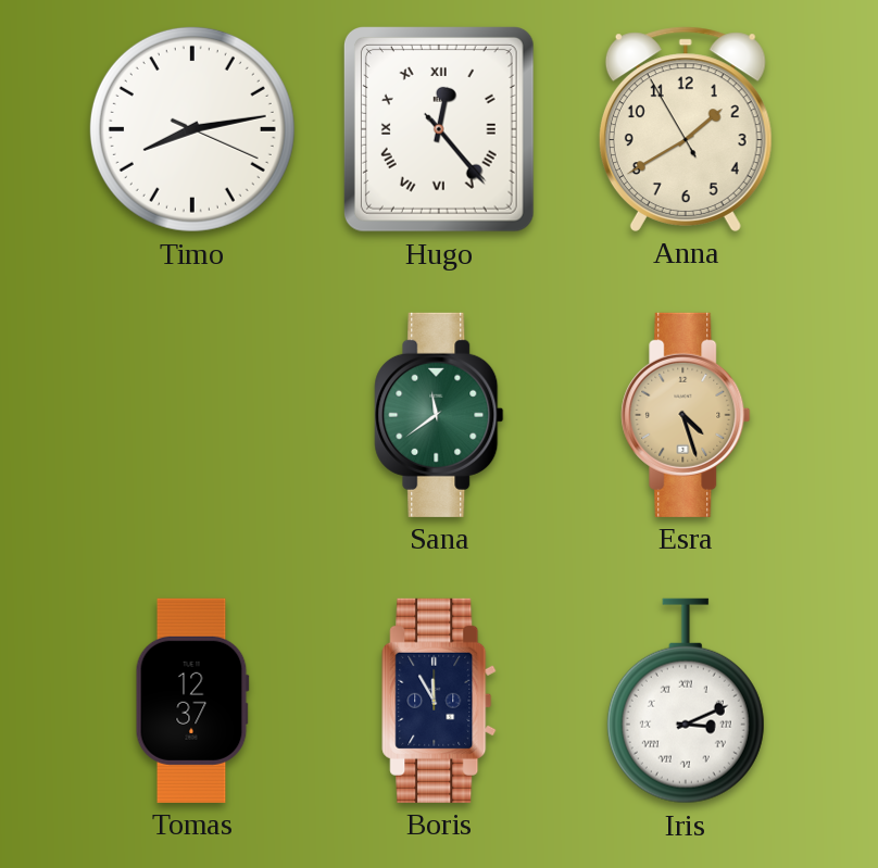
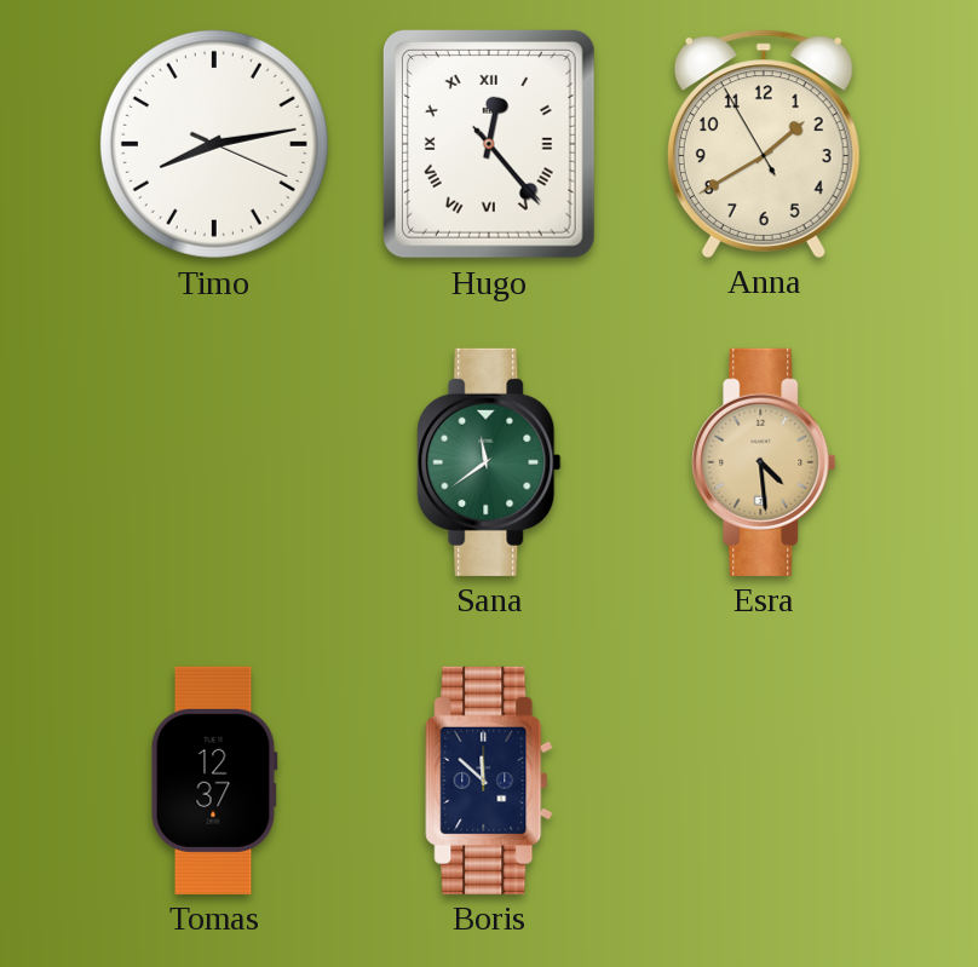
Esra: 4:27 -> 4:29 (764, 462)
Boris: 11:55 -> 11:52 (489, 781)
Iris: 3:11 -> none (686, 701)
